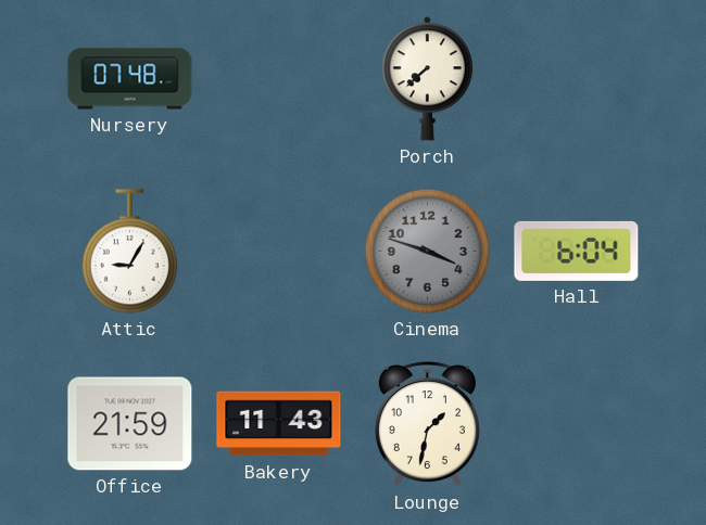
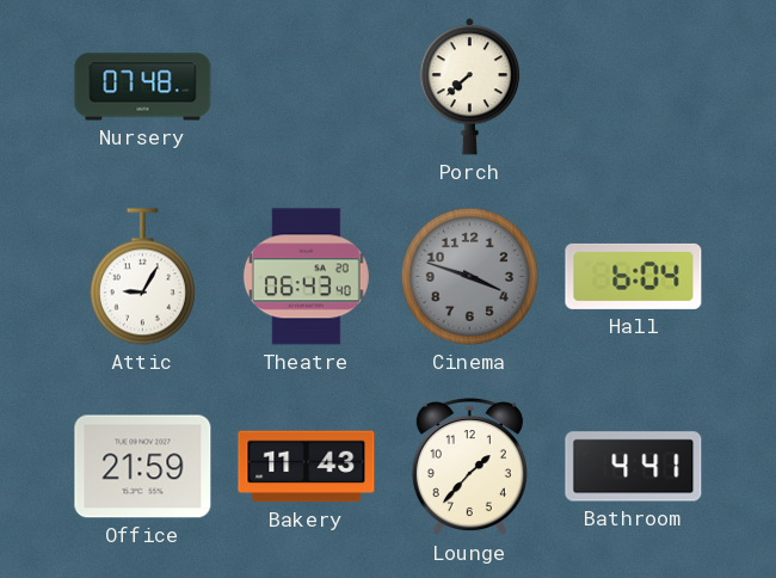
Theatre: none -> 06:43 (306, 277)
Lounge: 1:32 -> 1:37 (469, 467)
Bathroom: none -> 4:41 (634, 467)
